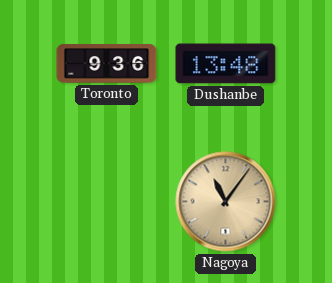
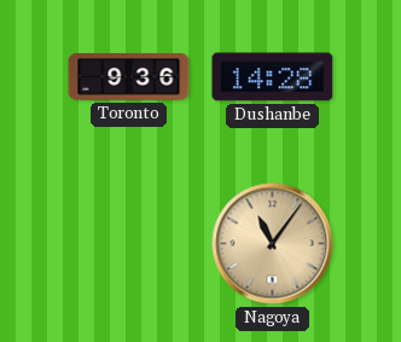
Dushanbe: 13:48 -> 14:28 (273, 77)
